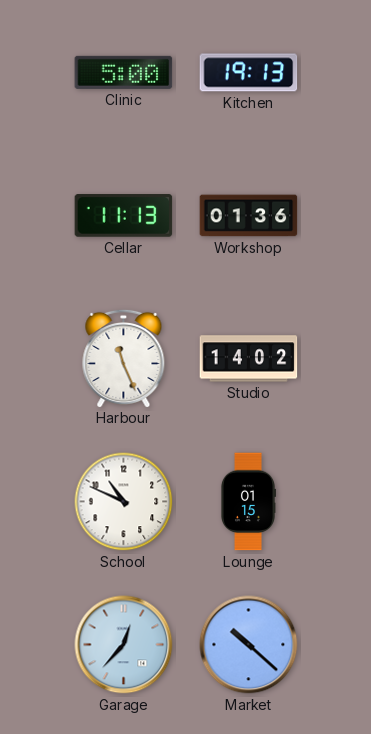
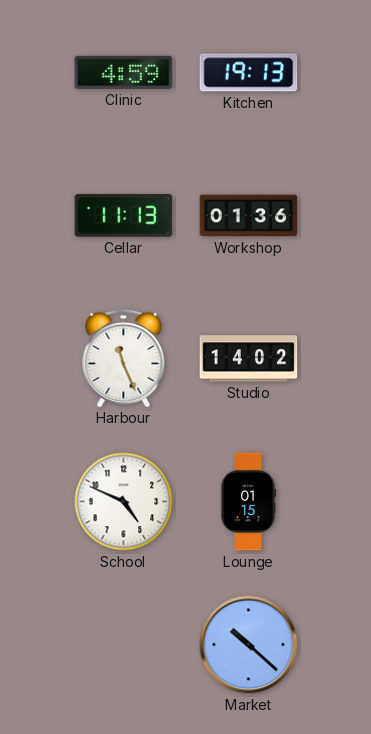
Clinic: 5:00 -> 4:59 (124, 72)
School: 10:49 -> 4:49 (124, 502)
Garage: 12:37 -> none (124, 645)
